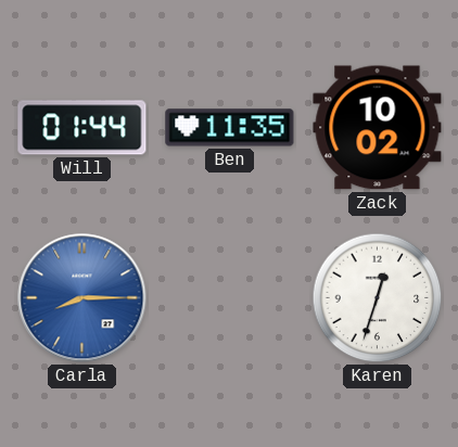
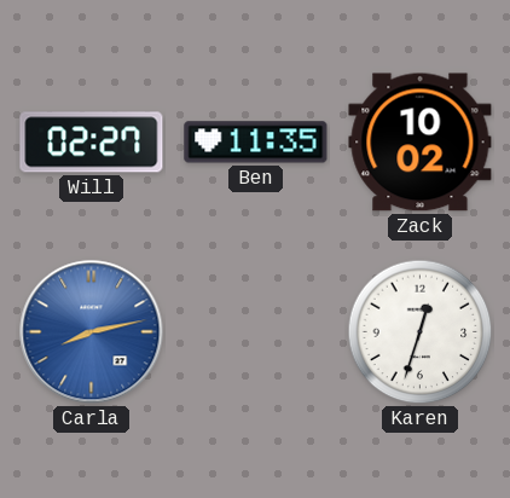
Will: 01:44 -> 02:27 (92, 143)
Carla: 8:15 -> 8:13 (92, 332)
